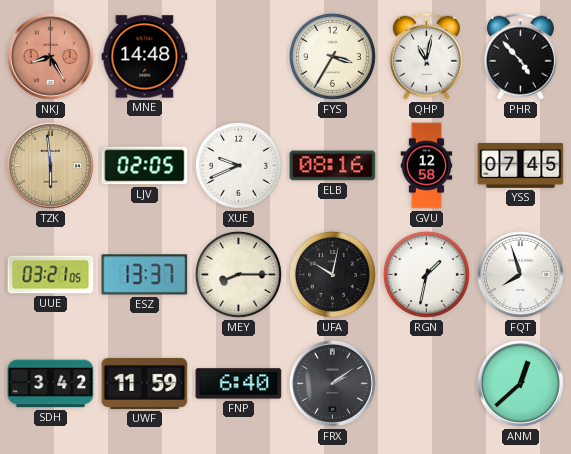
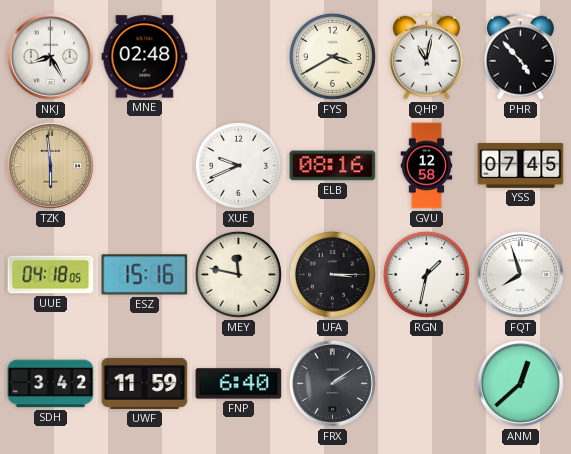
NKJ dial: salmon -> white (50, 56)
MNE: 14:48 -> 02:48 (145, 57)
FYS: 3:35 -> 3:40 (332, 56)
LJV: 02:05 -> none (145, 166)
UUE: 03:21 -> 04:18 (51, 275)
ESZ: 13:37 -> 15:16 (145, 275)
MEY: 8:15 -> 11:47 (238, 274)
UFA: 10:02 -> 3:15 (332, 274)
